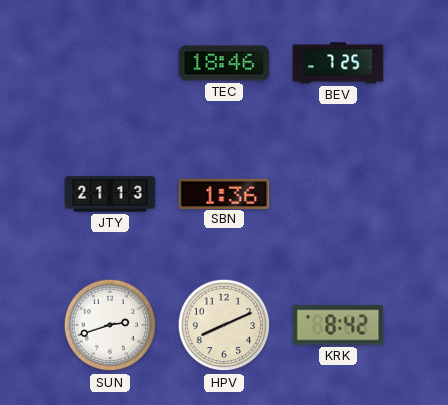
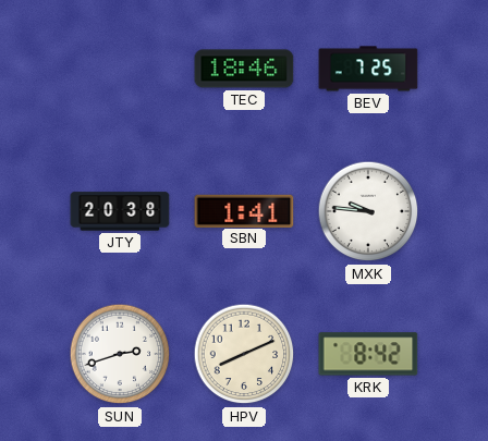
JTY: 21:13 -> 20:38 (120, 211)
SBN: 1:36 -> 1:41 (244, 210)
MXK: none -> 9:46 (368, 211)
